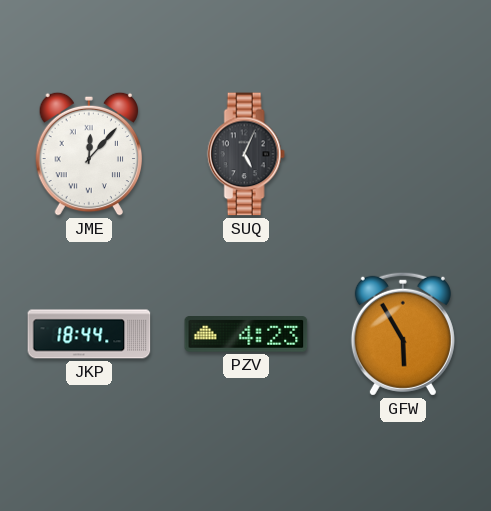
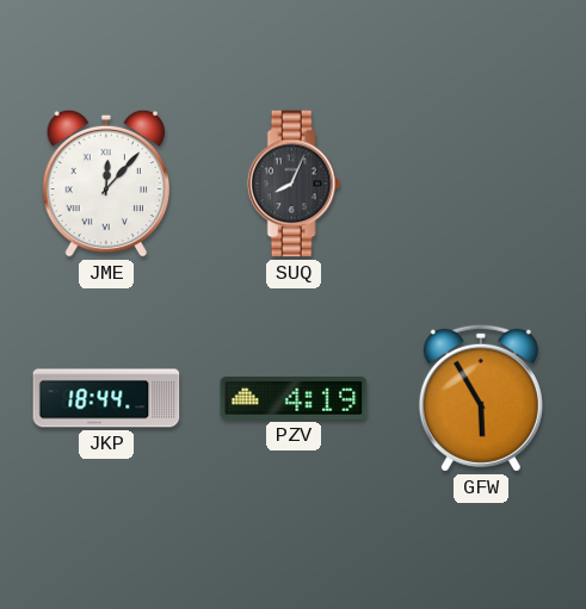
SUQ: 5:04 -> 8:04 (294, 184)
PZV: 4:23 -> 4:19 (294, 399)
